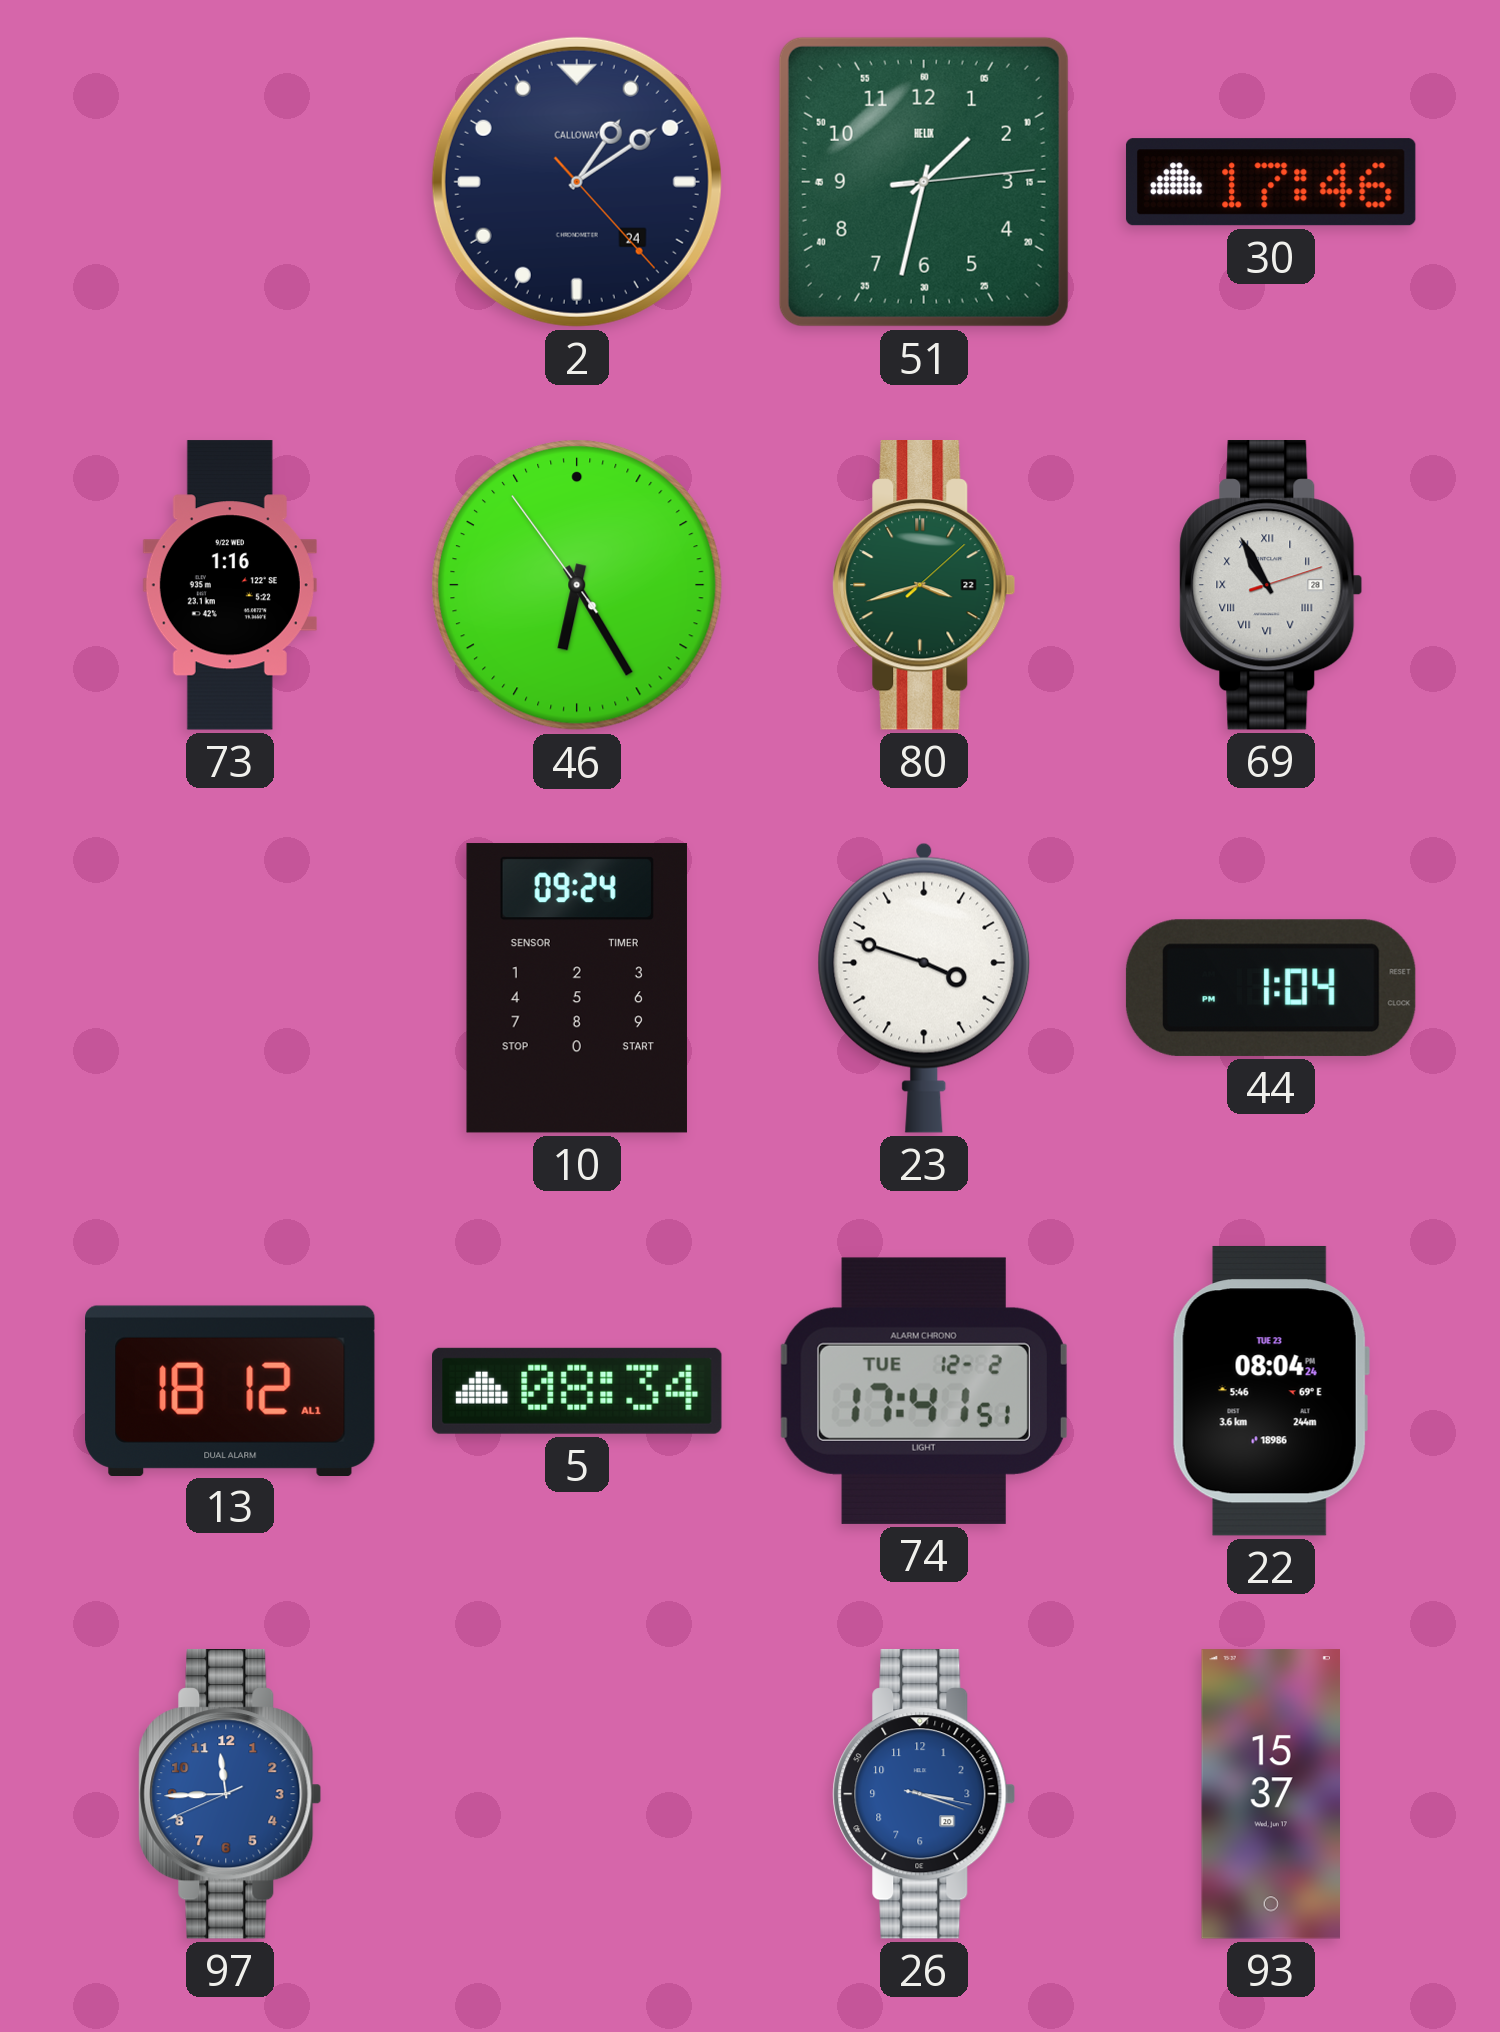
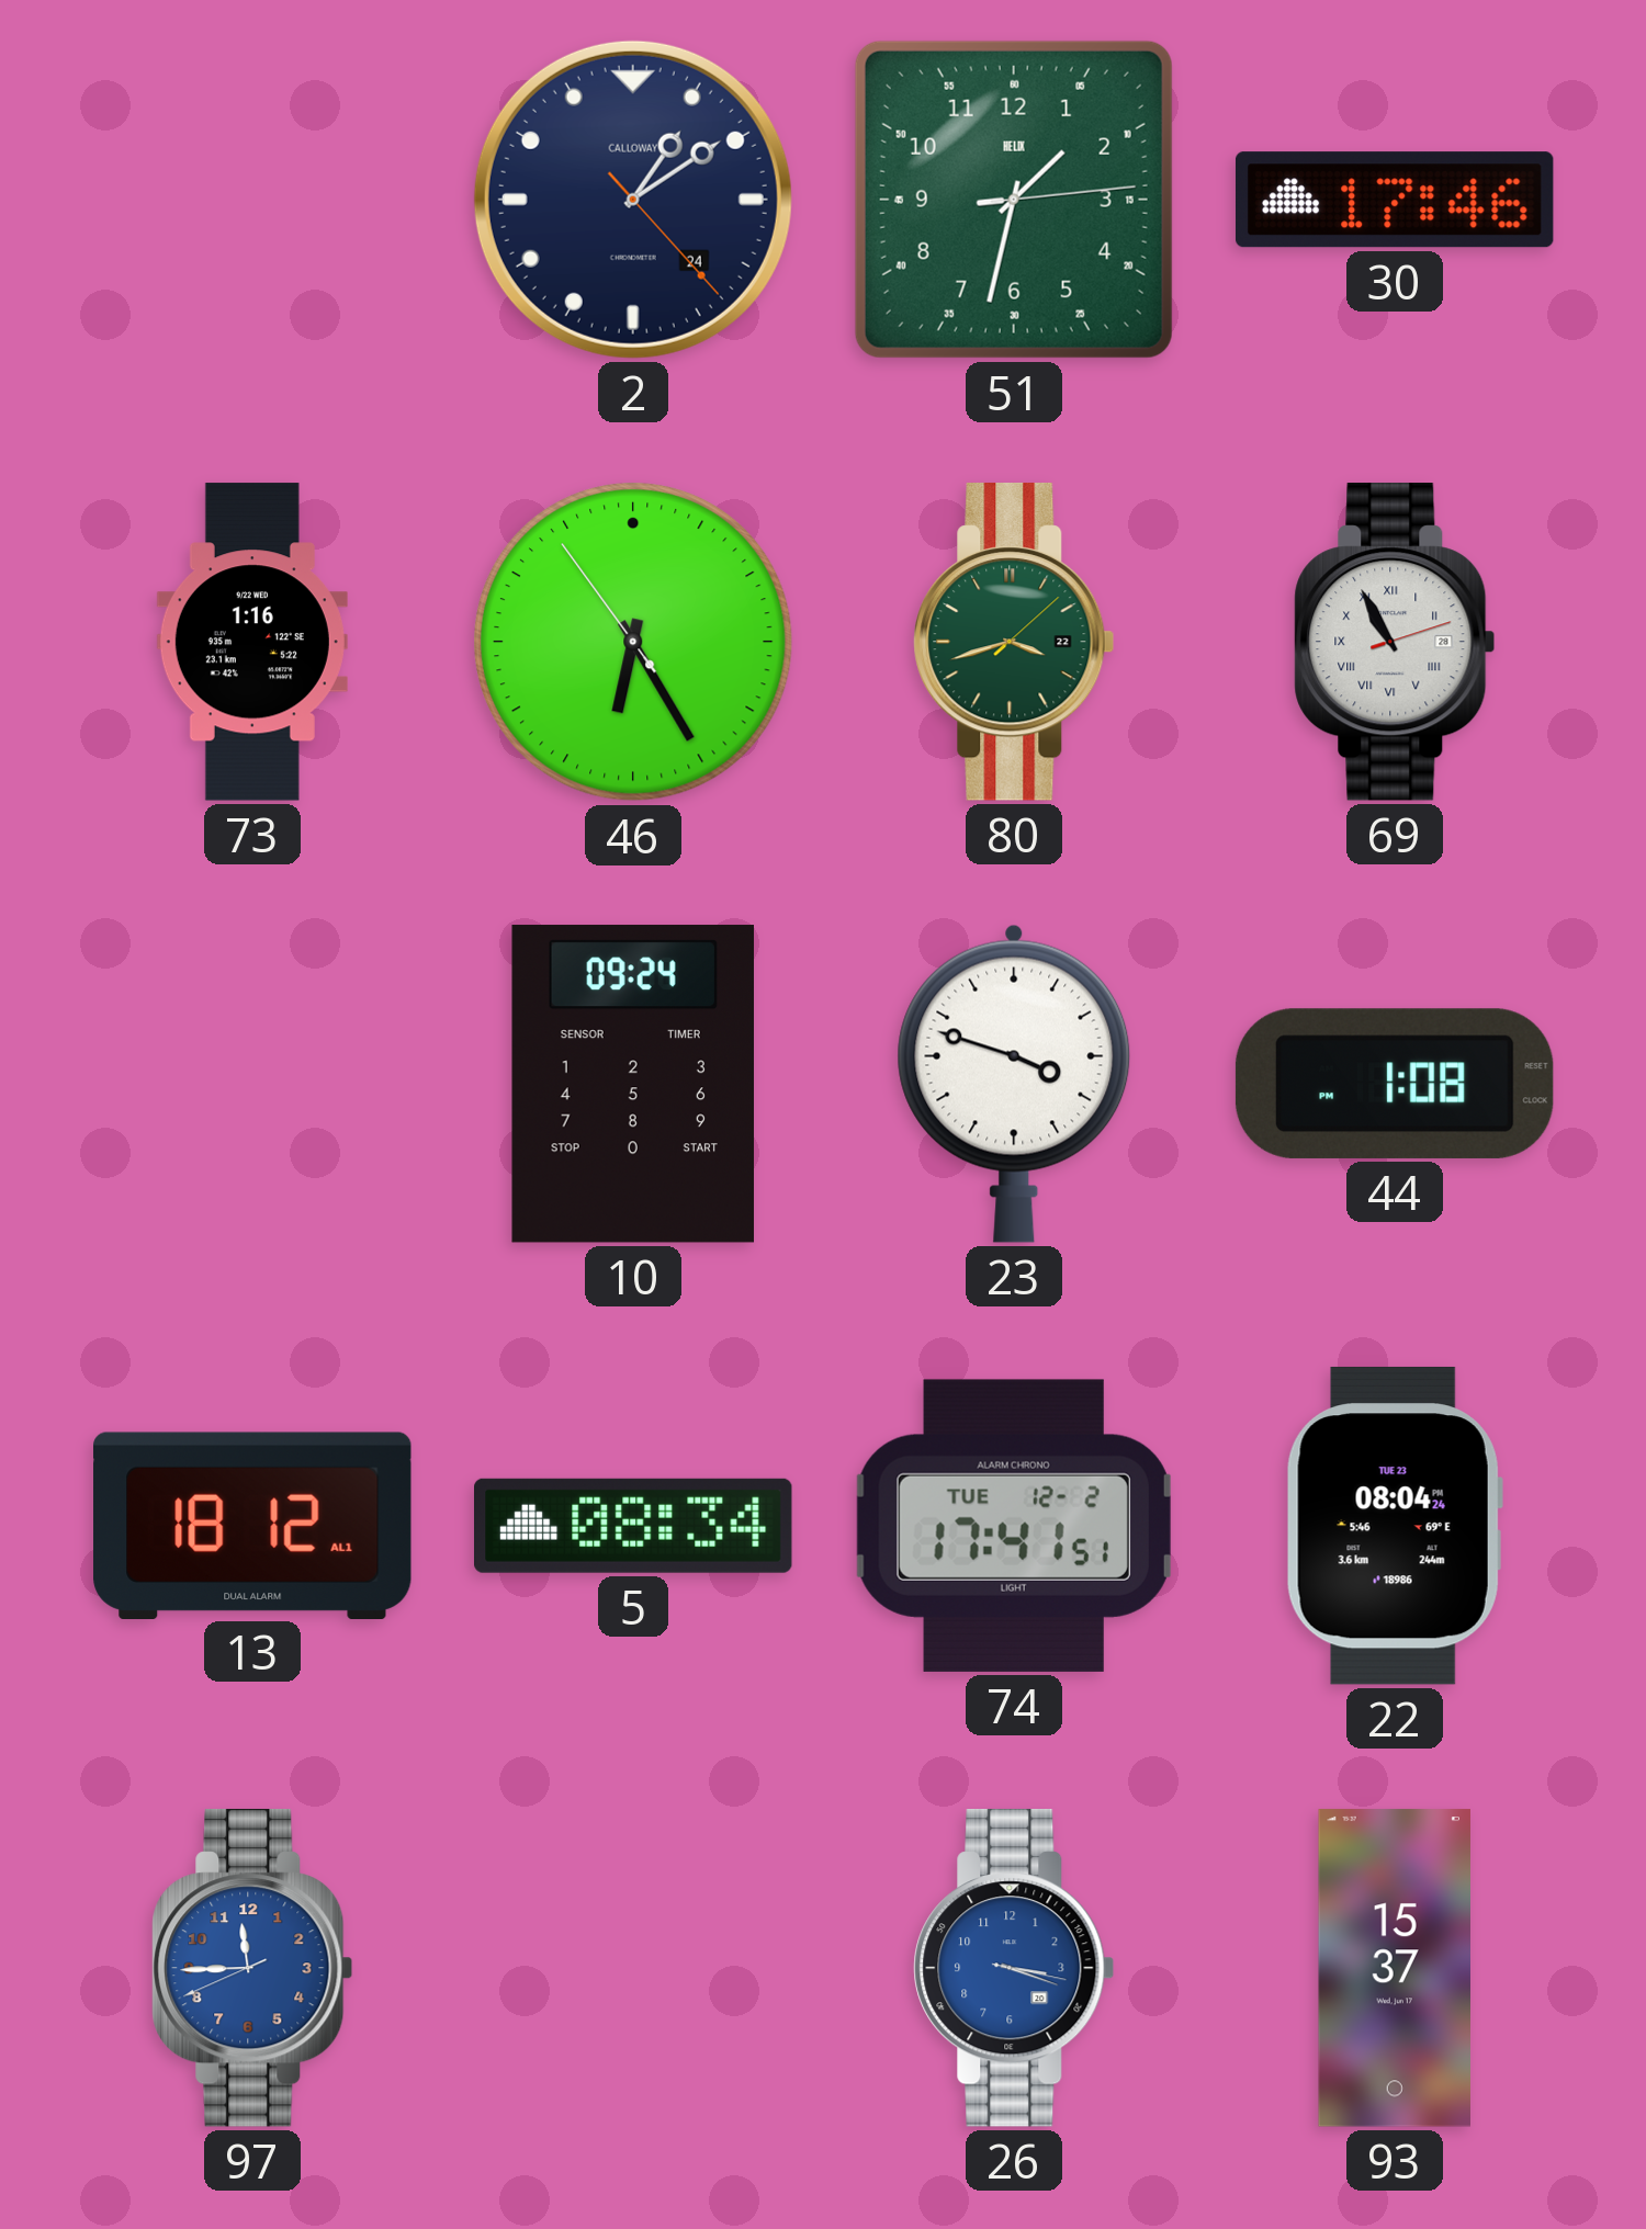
44: 1:04 -> 1:08 (1395, 1084)
